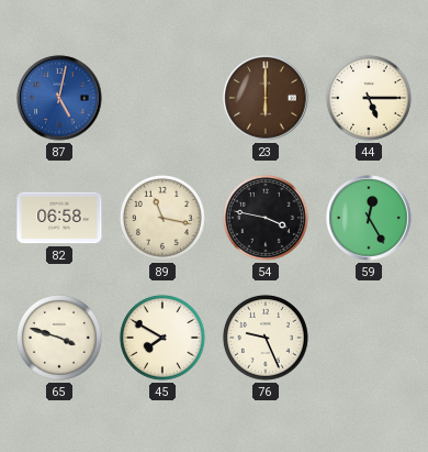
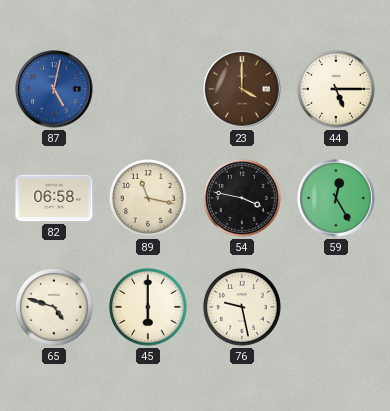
23: 6:00 -> 4:00 (242, 89)
65: 3:48 -> 4:48 (54, 307)
45: 7:50 -> 6:00 (148, 307)
76: 9:26 -> 9:28 (242, 307)
